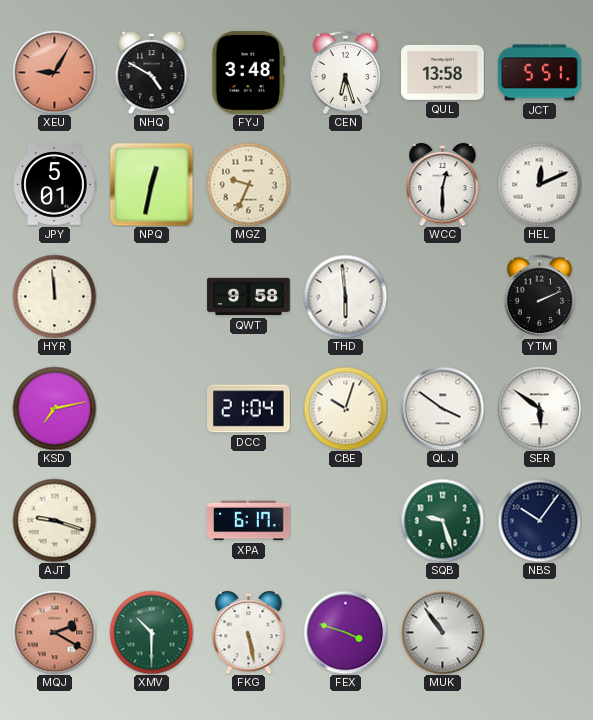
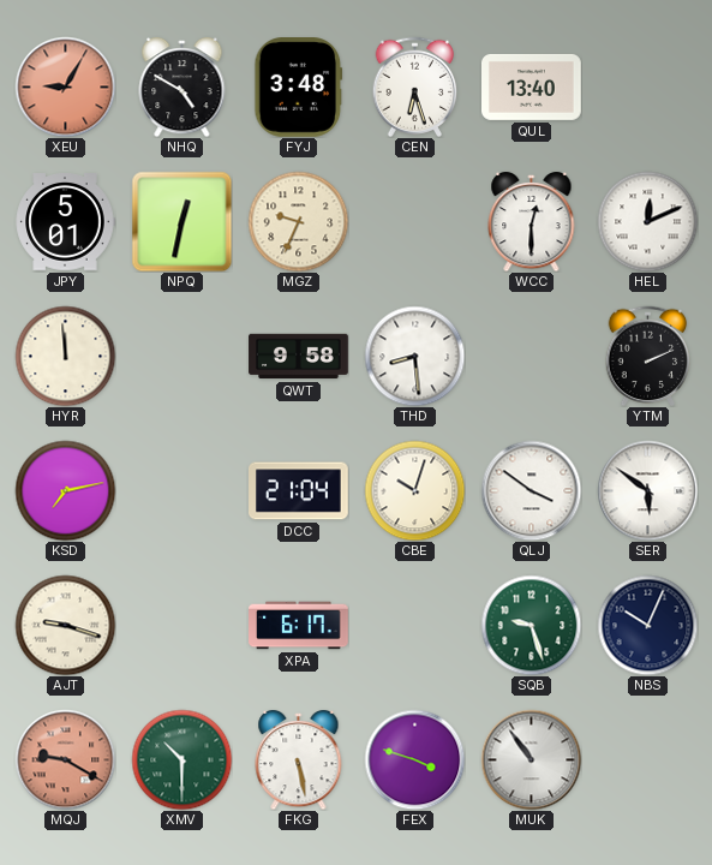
QUL: 13:58 -> 13:40 (532, 86)
JCT: 5:51 -> none (540, 73)
THD: 5:59 -> 8:29 (414, 356)
NBS: 10:06 -> 10:04 (647, 625)
MQJ: 2:20 -> 9:20 (65, 759)
